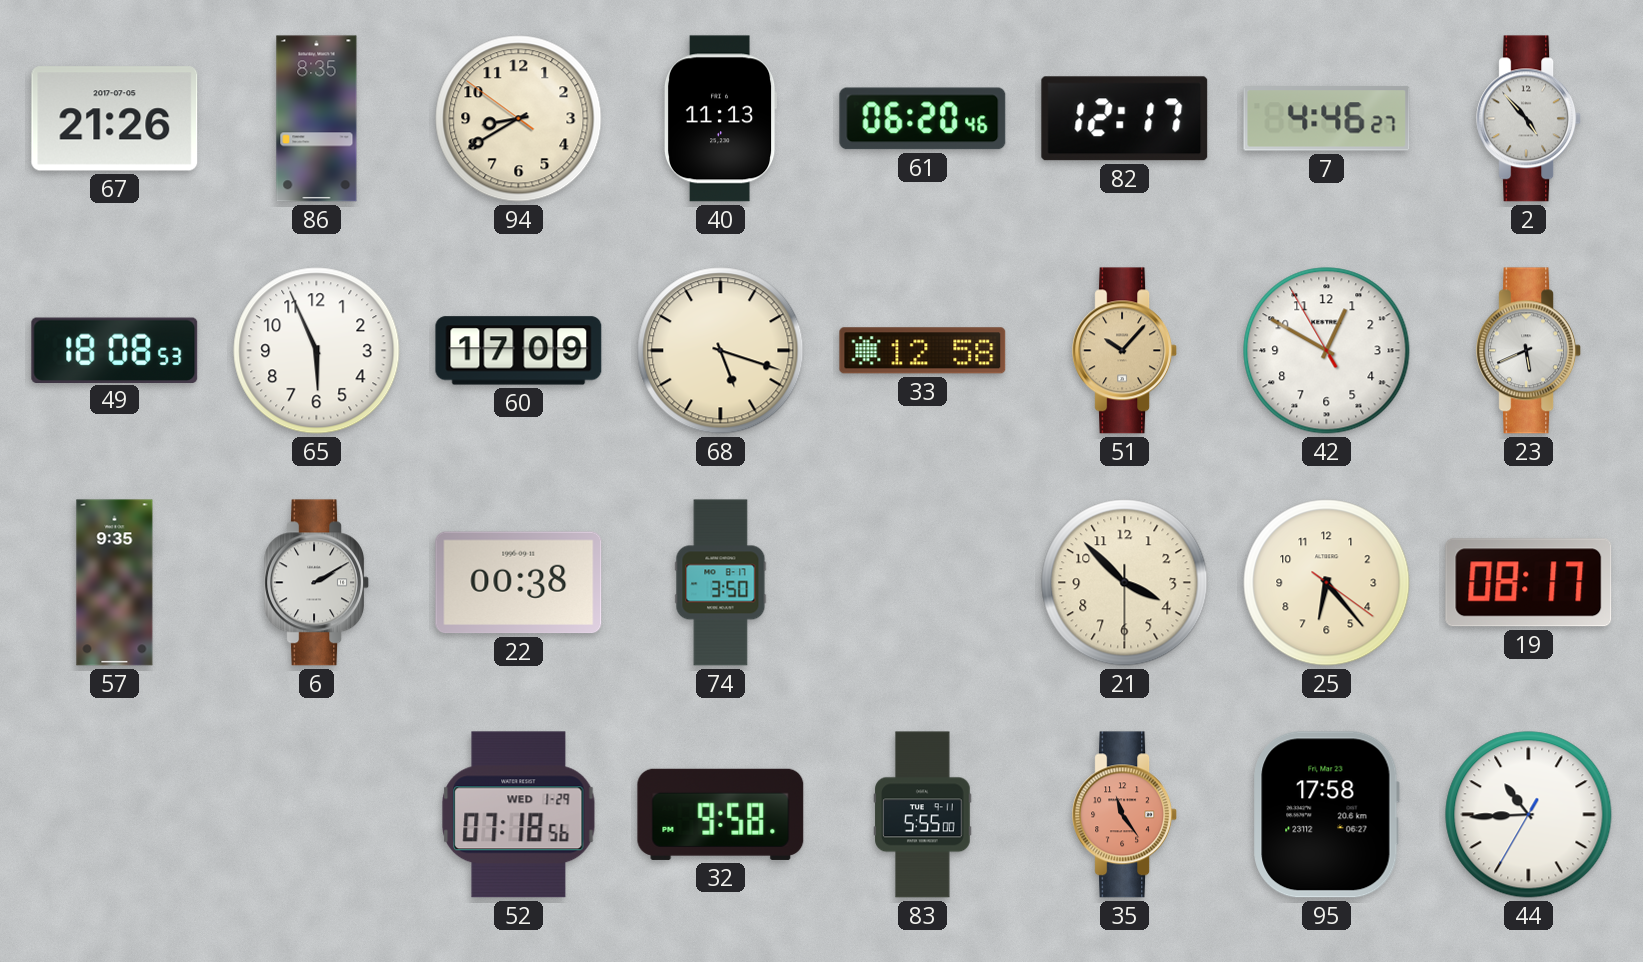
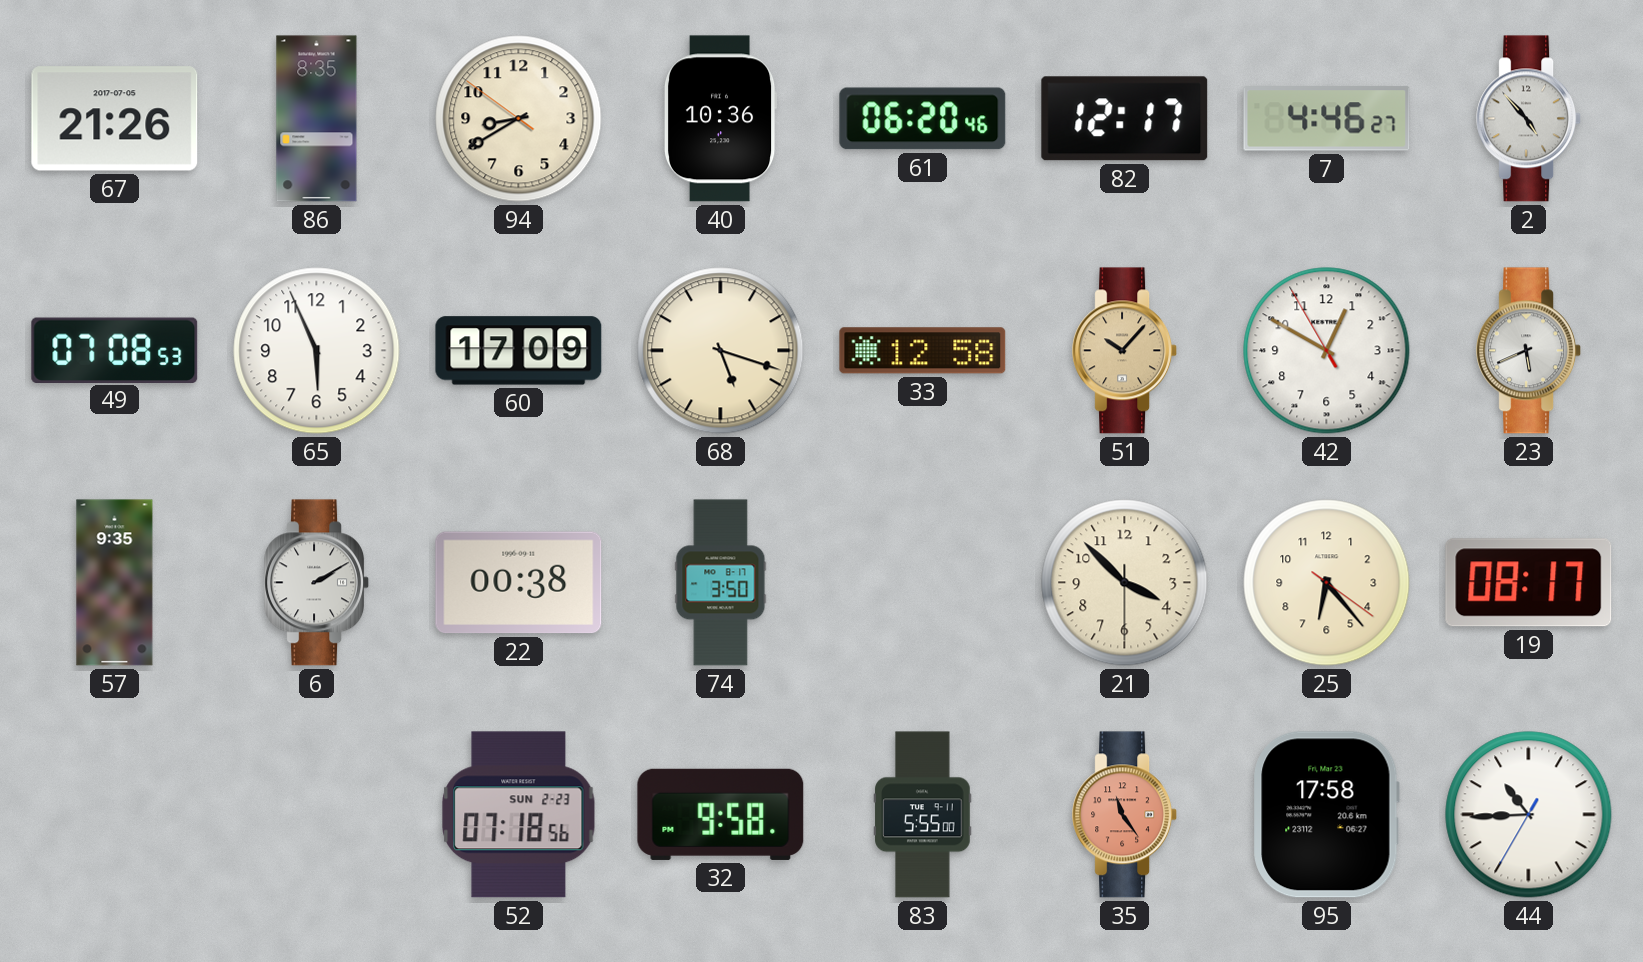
40: 11:13 -> 10:36 (720, 119)
49: 18:08 -> 07:08 (115, 350)
52 date: WED 1-29 -> SUN 2-23 (519, 815)
